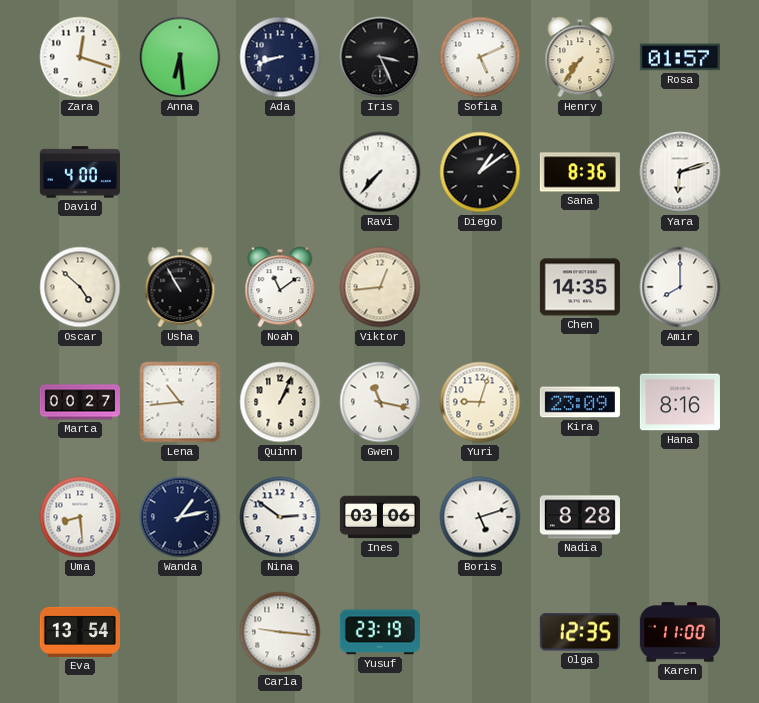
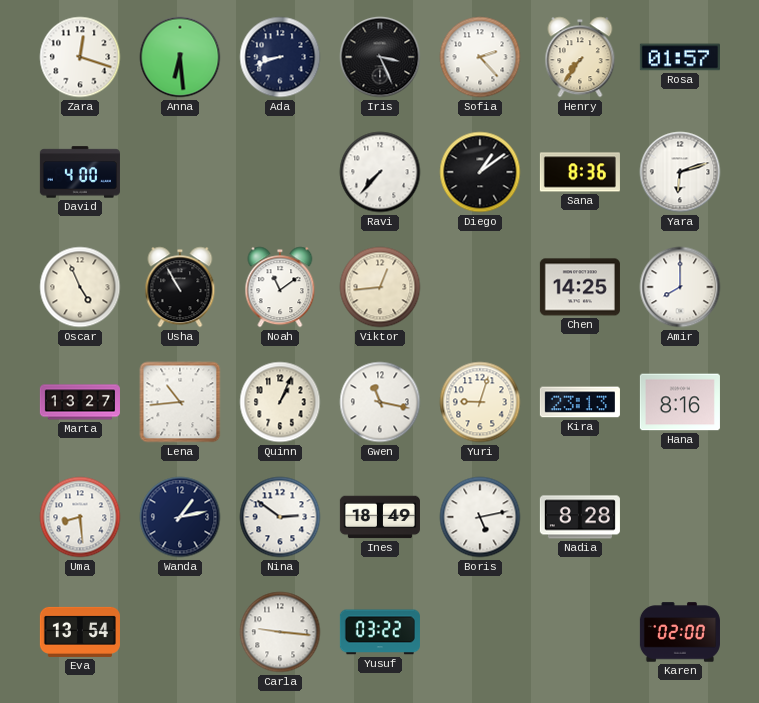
Sofia: 5:11 -> 2:23 (480, 57)
Oscar: 4:52 -> 4:56 (80, 287)
Chen: 14:35 -> 14:25 (580, 287)
Marta: 00:27 -> 13:27 (80, 402)
Kira: 23:09 -> 23:13 (580, 402)
Ines: 03:06 -> 18:49 (380, 517)
Boris: 5:12 -> 5:13 (480, 517)
Yusuf: 23:19 -> 03:22 (380, 632)
Olga: 12:35 -> none (580, 632)
Karen: 11:00 -> 02:00 (680, 632)
